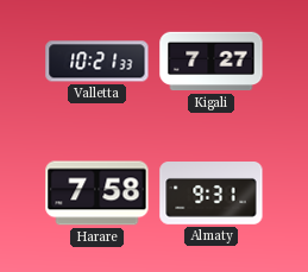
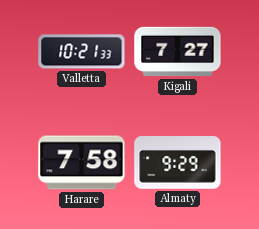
Almaty: 9:31 -> 9:29 (178, 163)
